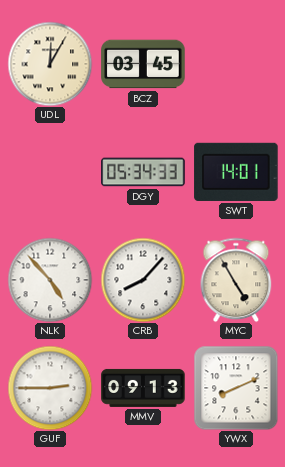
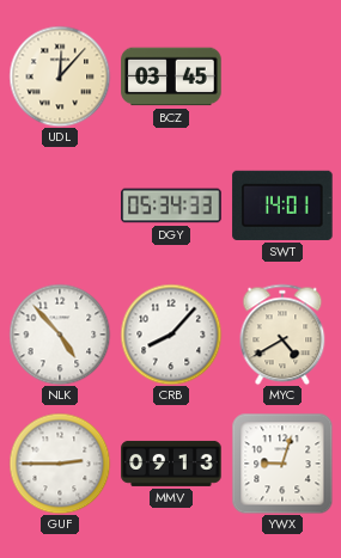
UDL: 12:05 -> 12:07 (60, 76)
MYC: 4:55 -> 4:40 (282, 335)
YWX: 8:11 -> 9:03 (282, 464)
